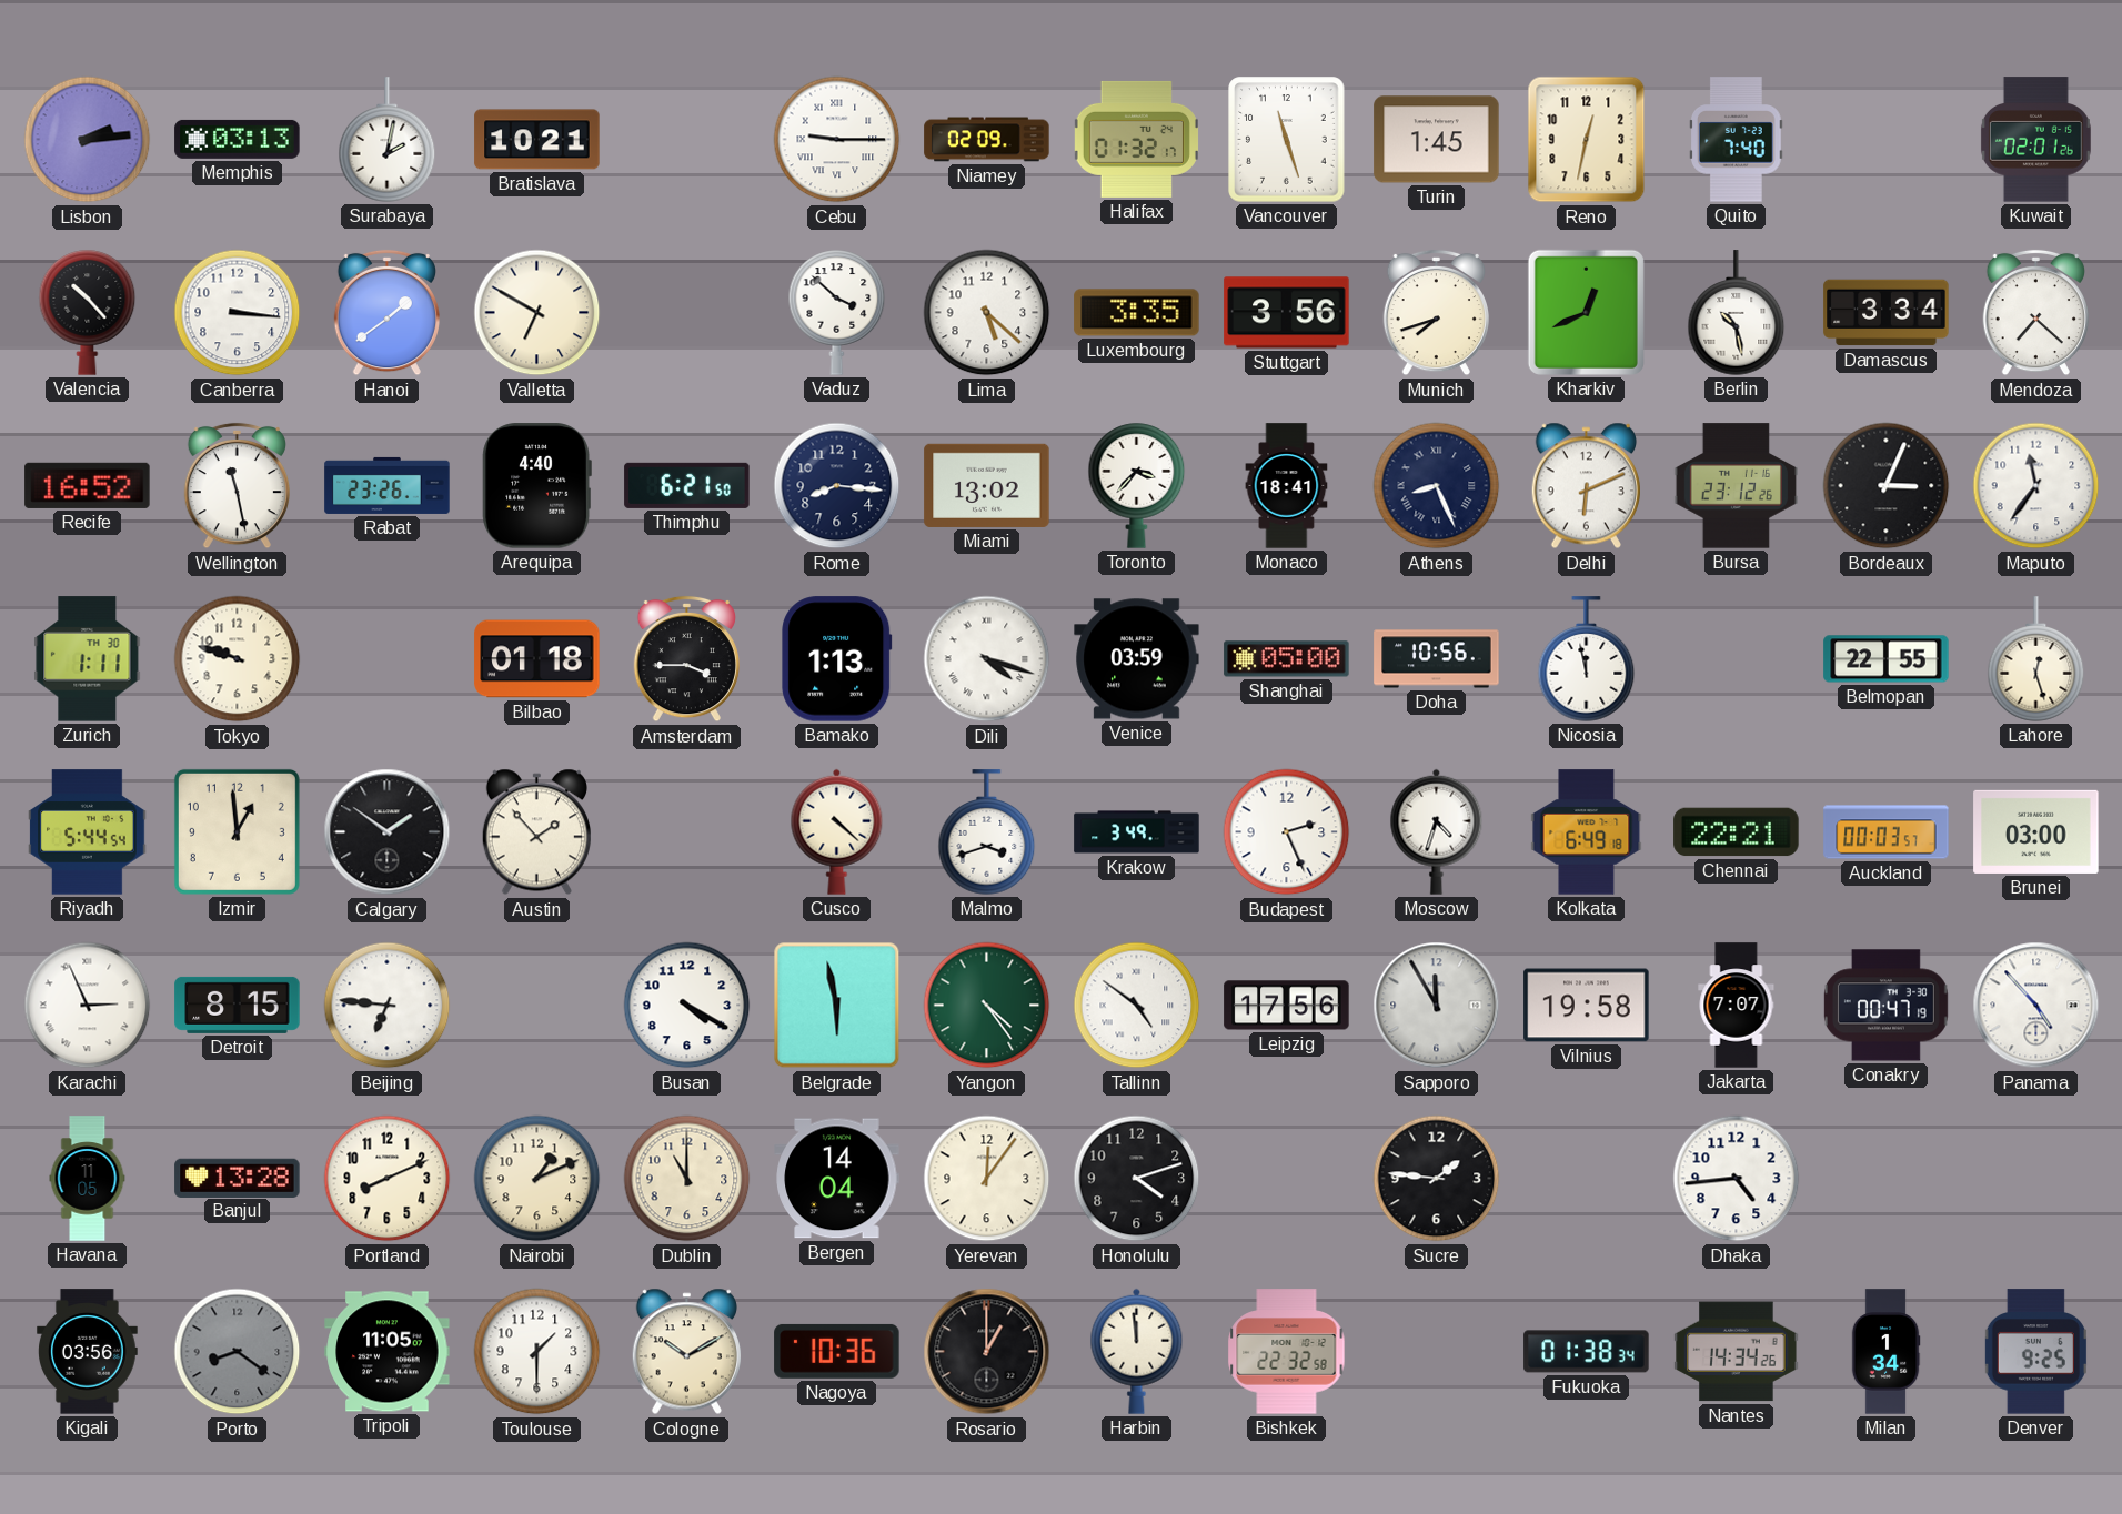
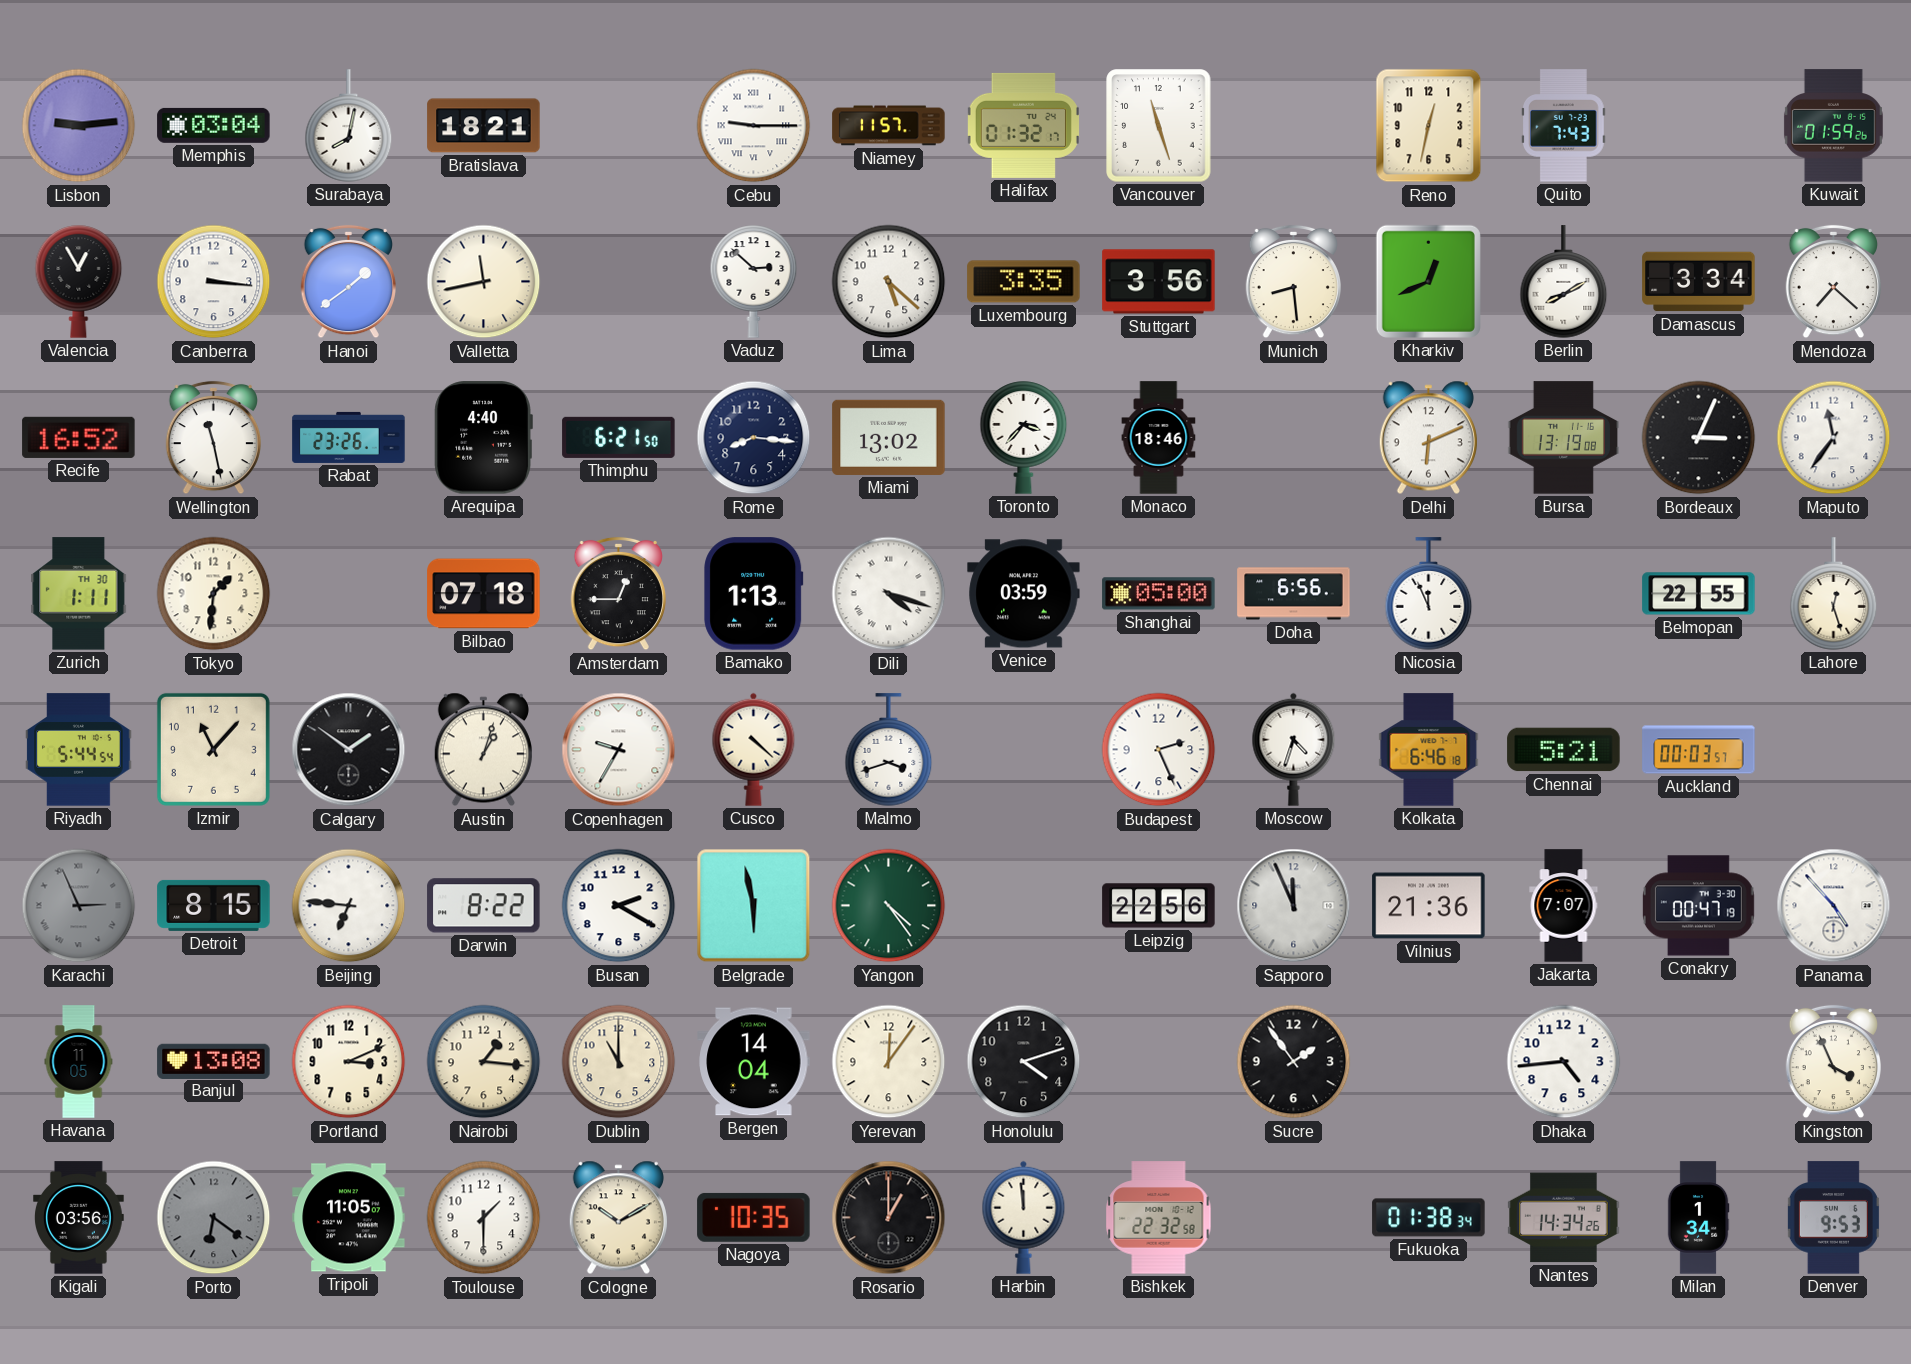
Lisbon: 2:14 -> 9:14 (79, 126)
Memphis: 03:13 -> 03:04 (214, 125)
Surabaya: 2:02 -> 8:02 (349, 126)
Bratislava: 10:21 -> 18:21 (484, 126)
Niamey: 02:09 -> 11:57 (889, 126)
Turin: 1:45 -> none (1437, 140)
Quito: 7:40 -> 7:43 (1564, 126)
Kuwait: 02:01 -> 01:59 (1833, 126)
Valencia: 10:23 -> 12:55 (79, 282)
Valletta: 6:50 -> 11:43 (484, 282)
Vaduz: 3:52 -> 2:52 (754, 282)
Munich: 7:42 -> 8:29 (1293, 282)
Berlin: 10:28 -> 8:10 (1564, 282)
Monaco: 18:41 -> 18:46 (1159, 438)
Athens: 8:26 -> none (1437, 486)
Bursa: 23:12 -> 13:19 (1563, 438)
Tokyo: 9:48 -> 1:31 (214, 594)
Bilbao: 01:18 -> 07:18 (484, 594)
Amsterdam: 3:45 -> 12:45 (618, 594)
Doha: 10:56 -> 6:56 (1294, 594)
Nicosia: 11:58 -> 11:56 (1429, 594)
Izmir: 12:59 -> 11:07 (213, 749)
Austin: 1:53 -> 1:03 (483, 750)
Copenhagen: none -> 9:35 (619, 750)
Krakow: 3:49 -> none (1137, 832)
Kolkata: 6:49 -> 6:46 (1429, 750)
Chennai: 22:21 -> 5:21 (1564, 750)
Brunei: 03:00 -> none (2036, 831)
Karachi dial: white -> grey (79, 906)
Darwin: none -> 8:22 (484, 906)
Busan: 4:20 -> 2:20 (619, 906)
Tallinn: 4:51 -> none (1137, 1006)
Leipzig: 17:56 -> 22:56 (1159, 906)
Sapporo: 11:55 -> 11:56 (1294, 906)
Vilnius: 19:58 -> 21:36 (1429, 906)
Banjul: 13:28 -> 13:08 (214, 1061)
Portland: 8:11 -> 3:11 (349, 1062)
Nairobi: 1:11 -> 1:16 (484, 1062)
Sucre: 1:46 -> 1:54 (1294, 1062)
Kingston: none -> 3:56 (1833, 1062)
Porto: 8:21 -> 6:21 (214, 1218)
Nagoya: 10:36 -> 10:35 (754, 1217)
Denver: 9:25 -> 9:53 (1833, 1218)
